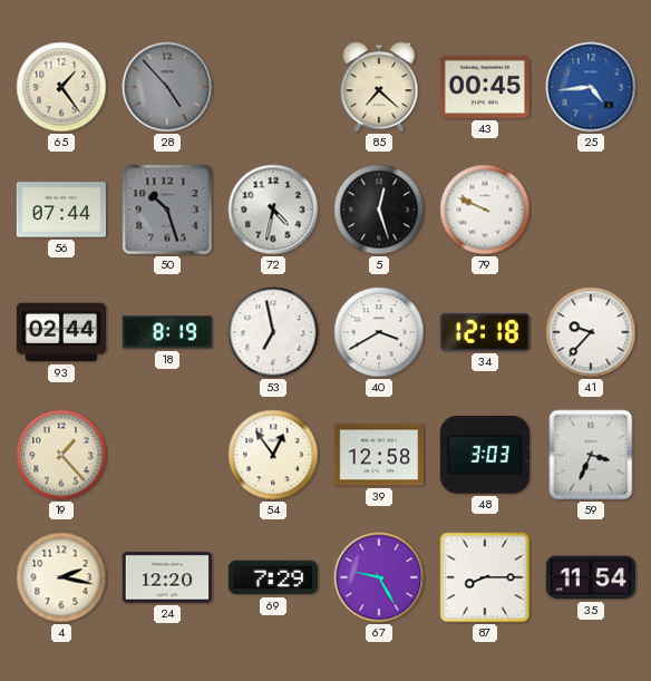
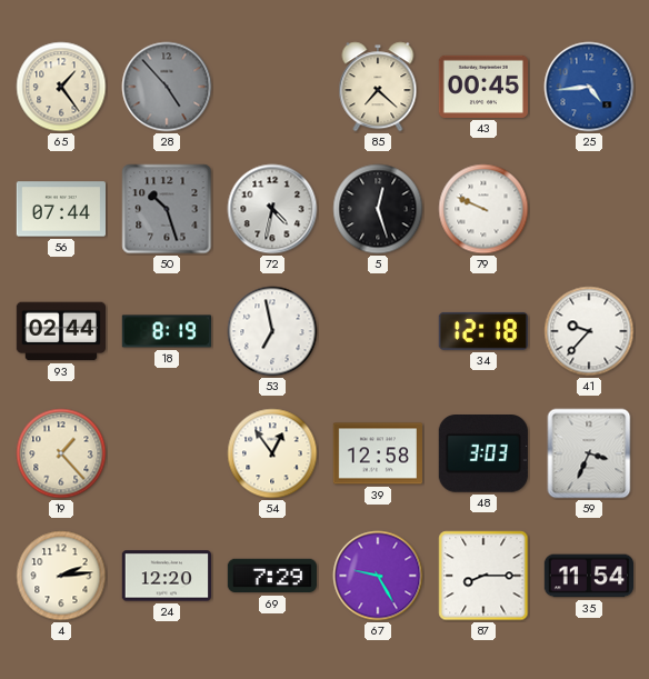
40: 3:40 -> none (379, 332)
4: 2:17 -> 2:14 (61, 576)
